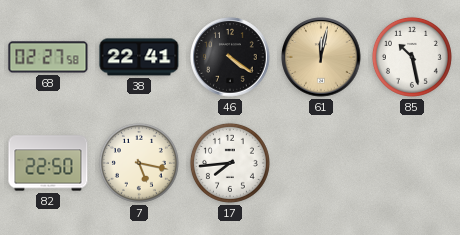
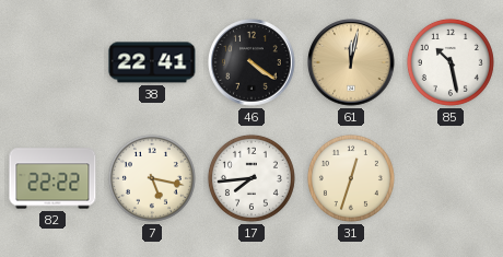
68: 02:27 -> none (48, 57)
82: 22:50 -> 22:22 (52, 178)
31: none -> 12:33 (351, 178)
